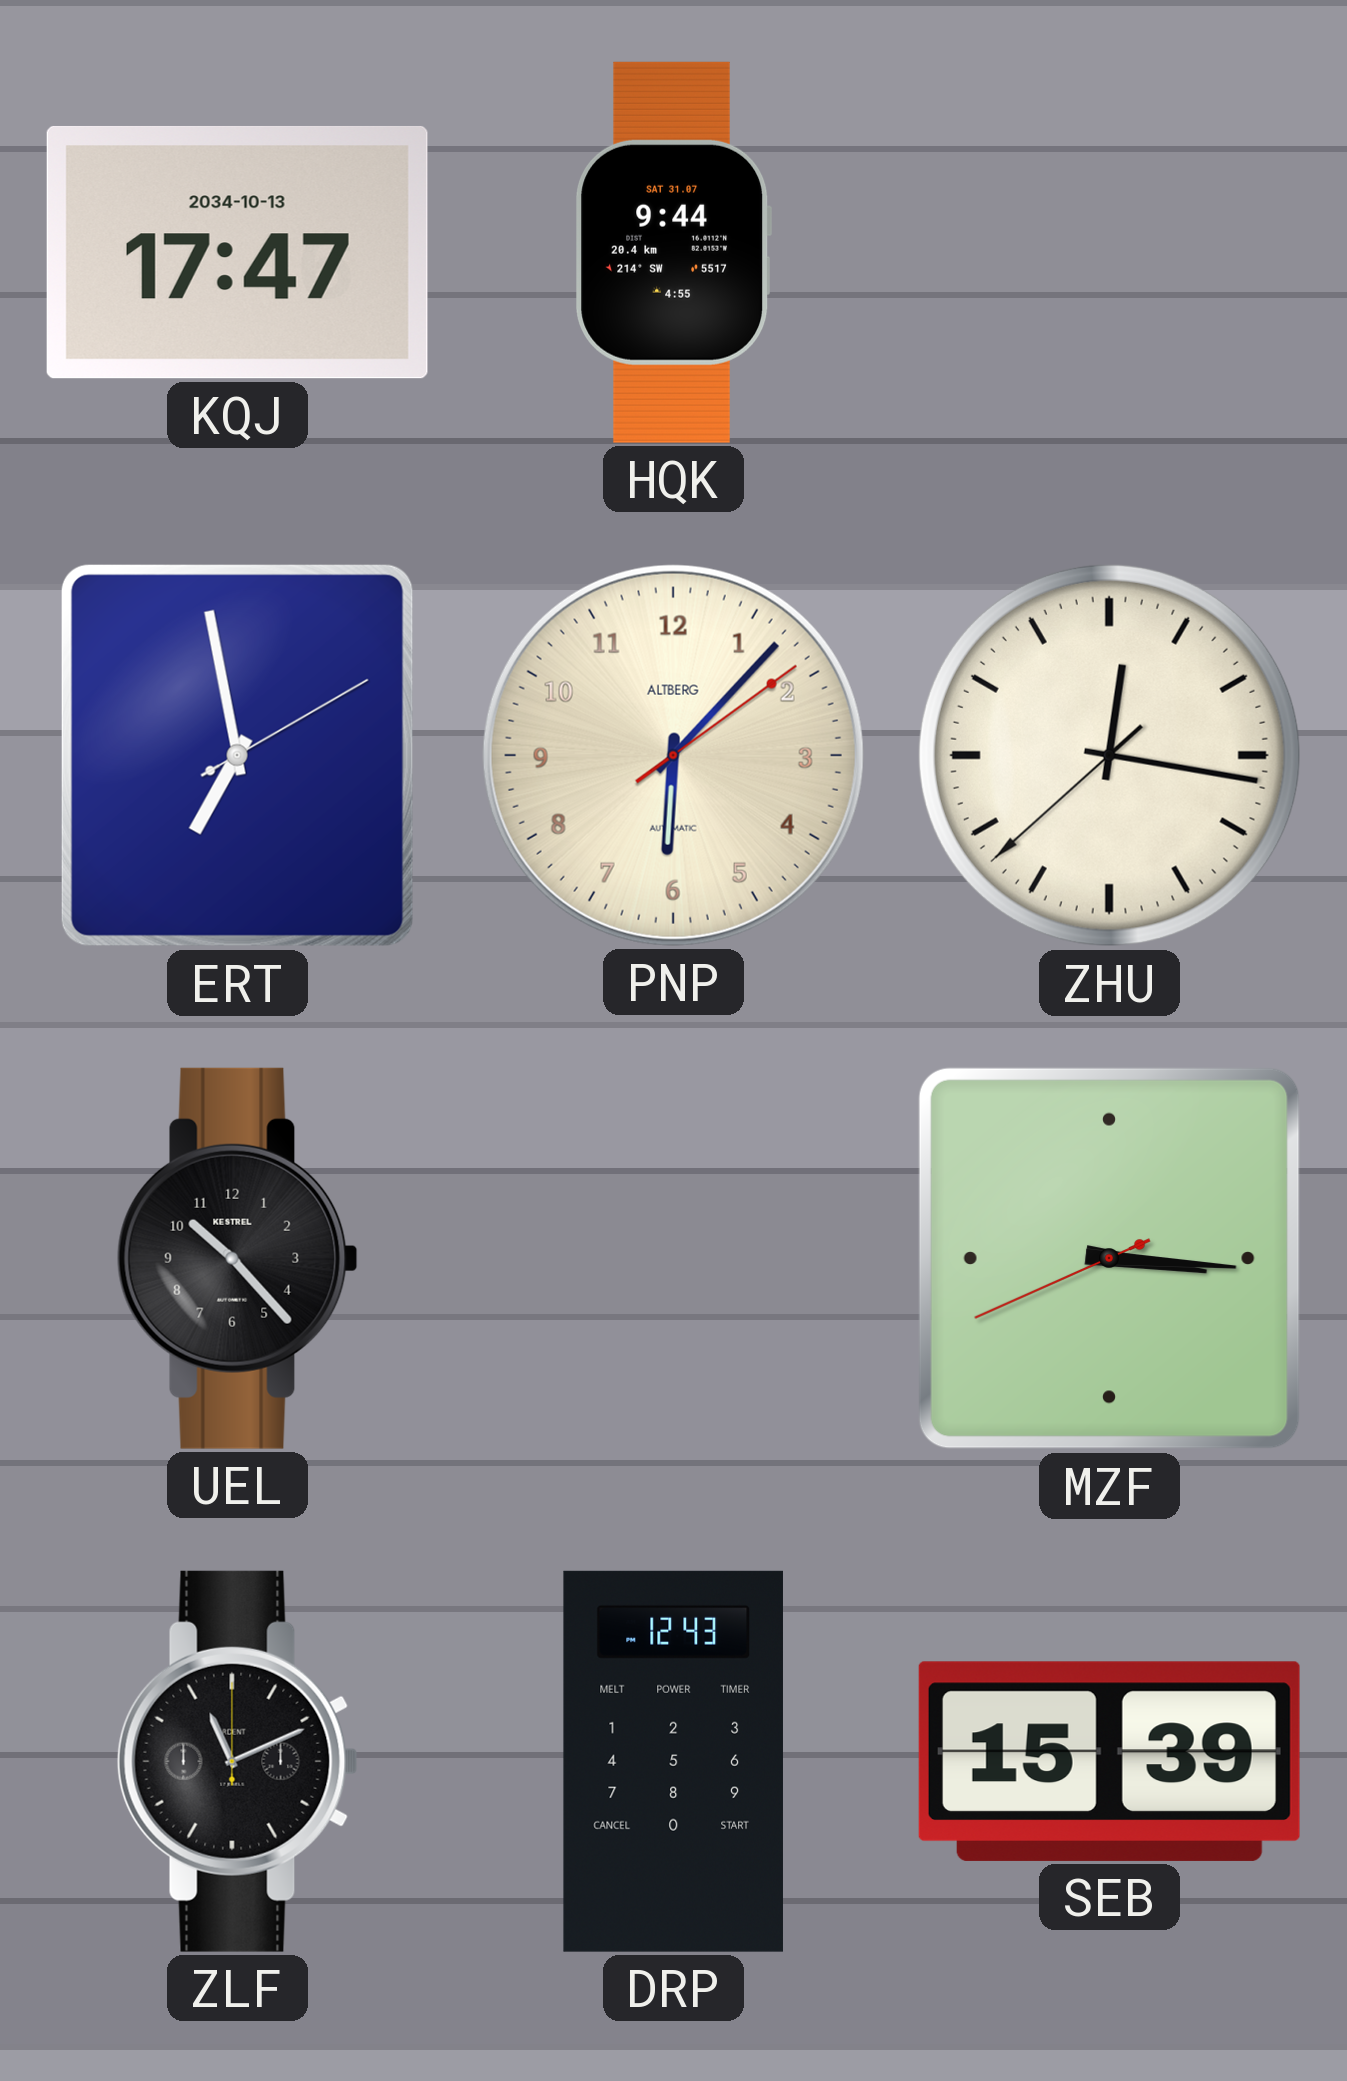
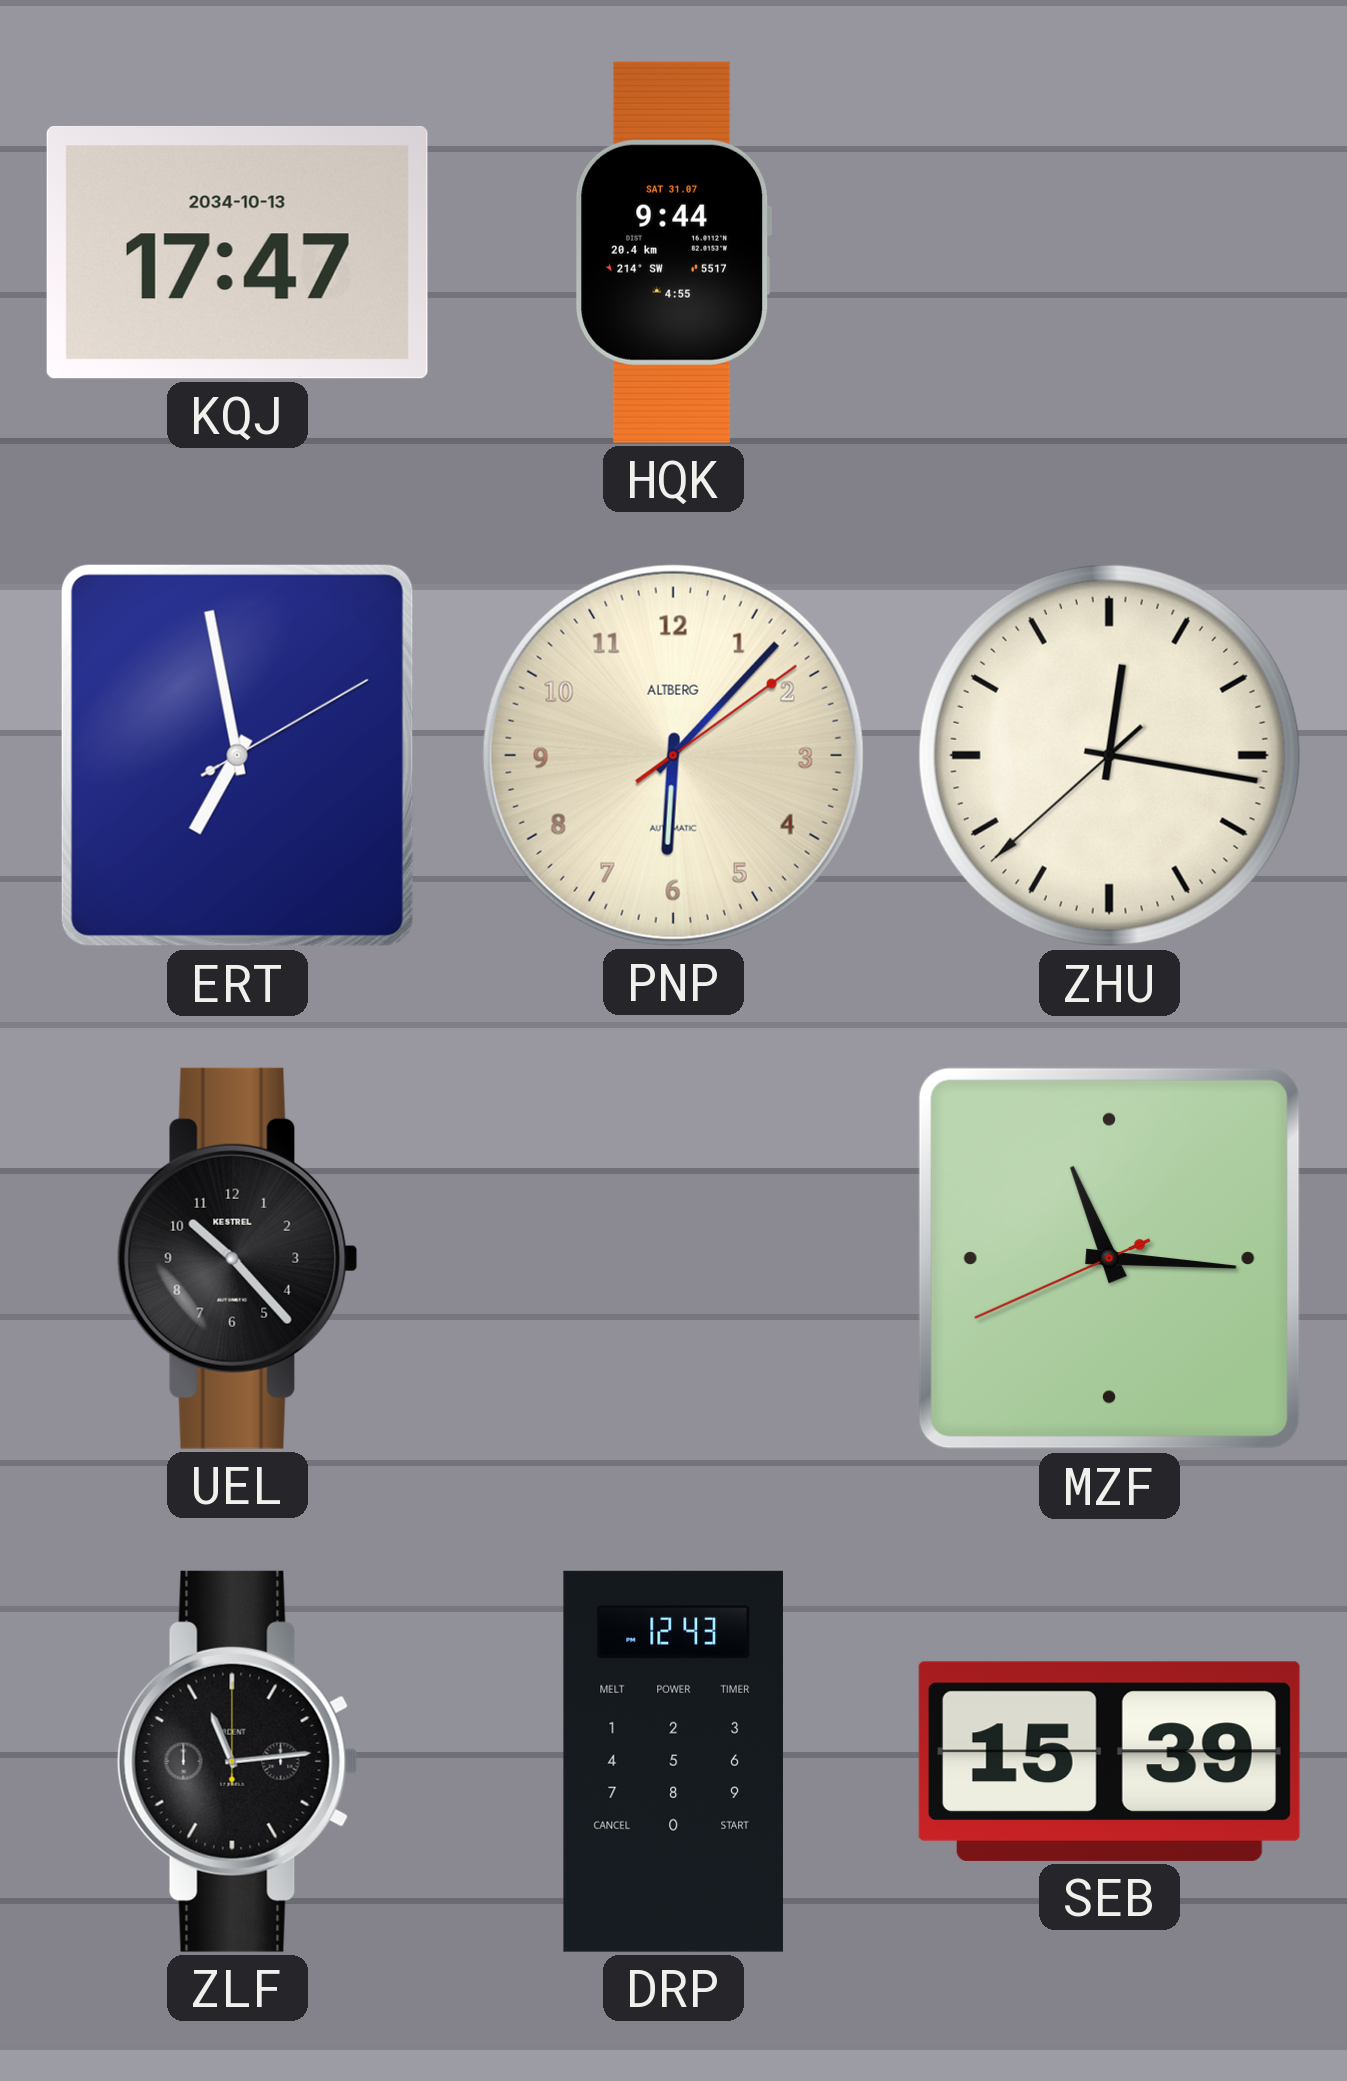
MZF: 3:15 -> 11:15 (1109, 1258)
ZLF: 11:11 -> 11:14 (237, 1761)
